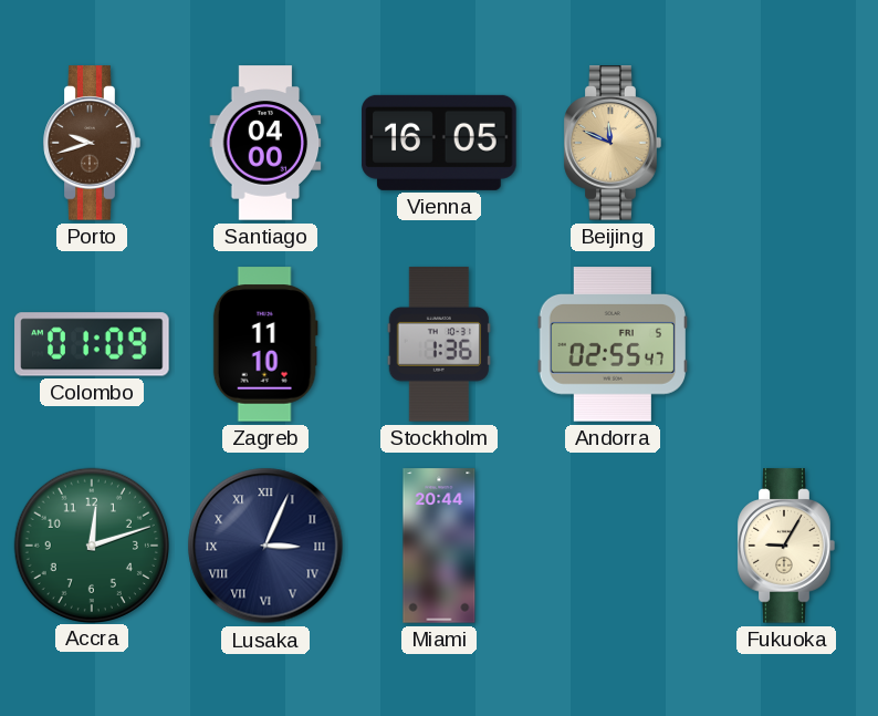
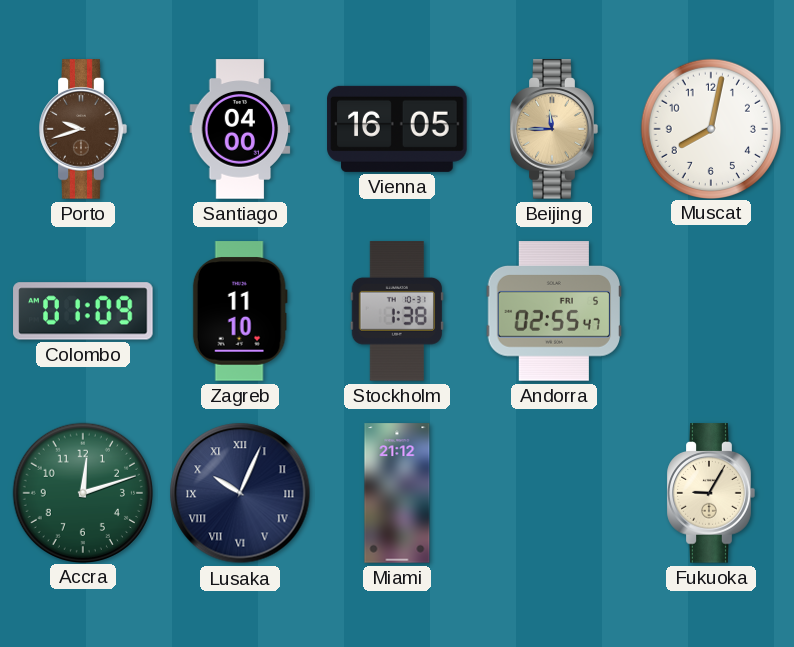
Beijing: 11:49 -> 11:45 (554, 129)
Muscat: none -> 8:02 (710, 128)
Stockholm: 1:36 -> 1:38 (396, 311)
Lusaka: 3:04 -> 10:04 (240, 493)
Miami: 20:44 -> 21:12 (397, 493)
